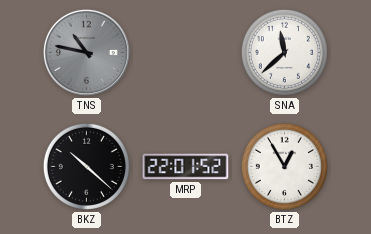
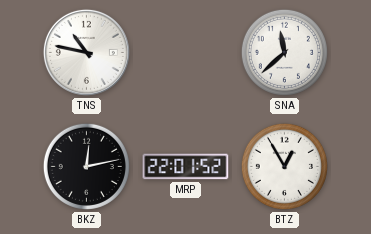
TNS dial: grey -> white (86, 52)
BKZ: 10:22 -> 12:13 (86, 166)
